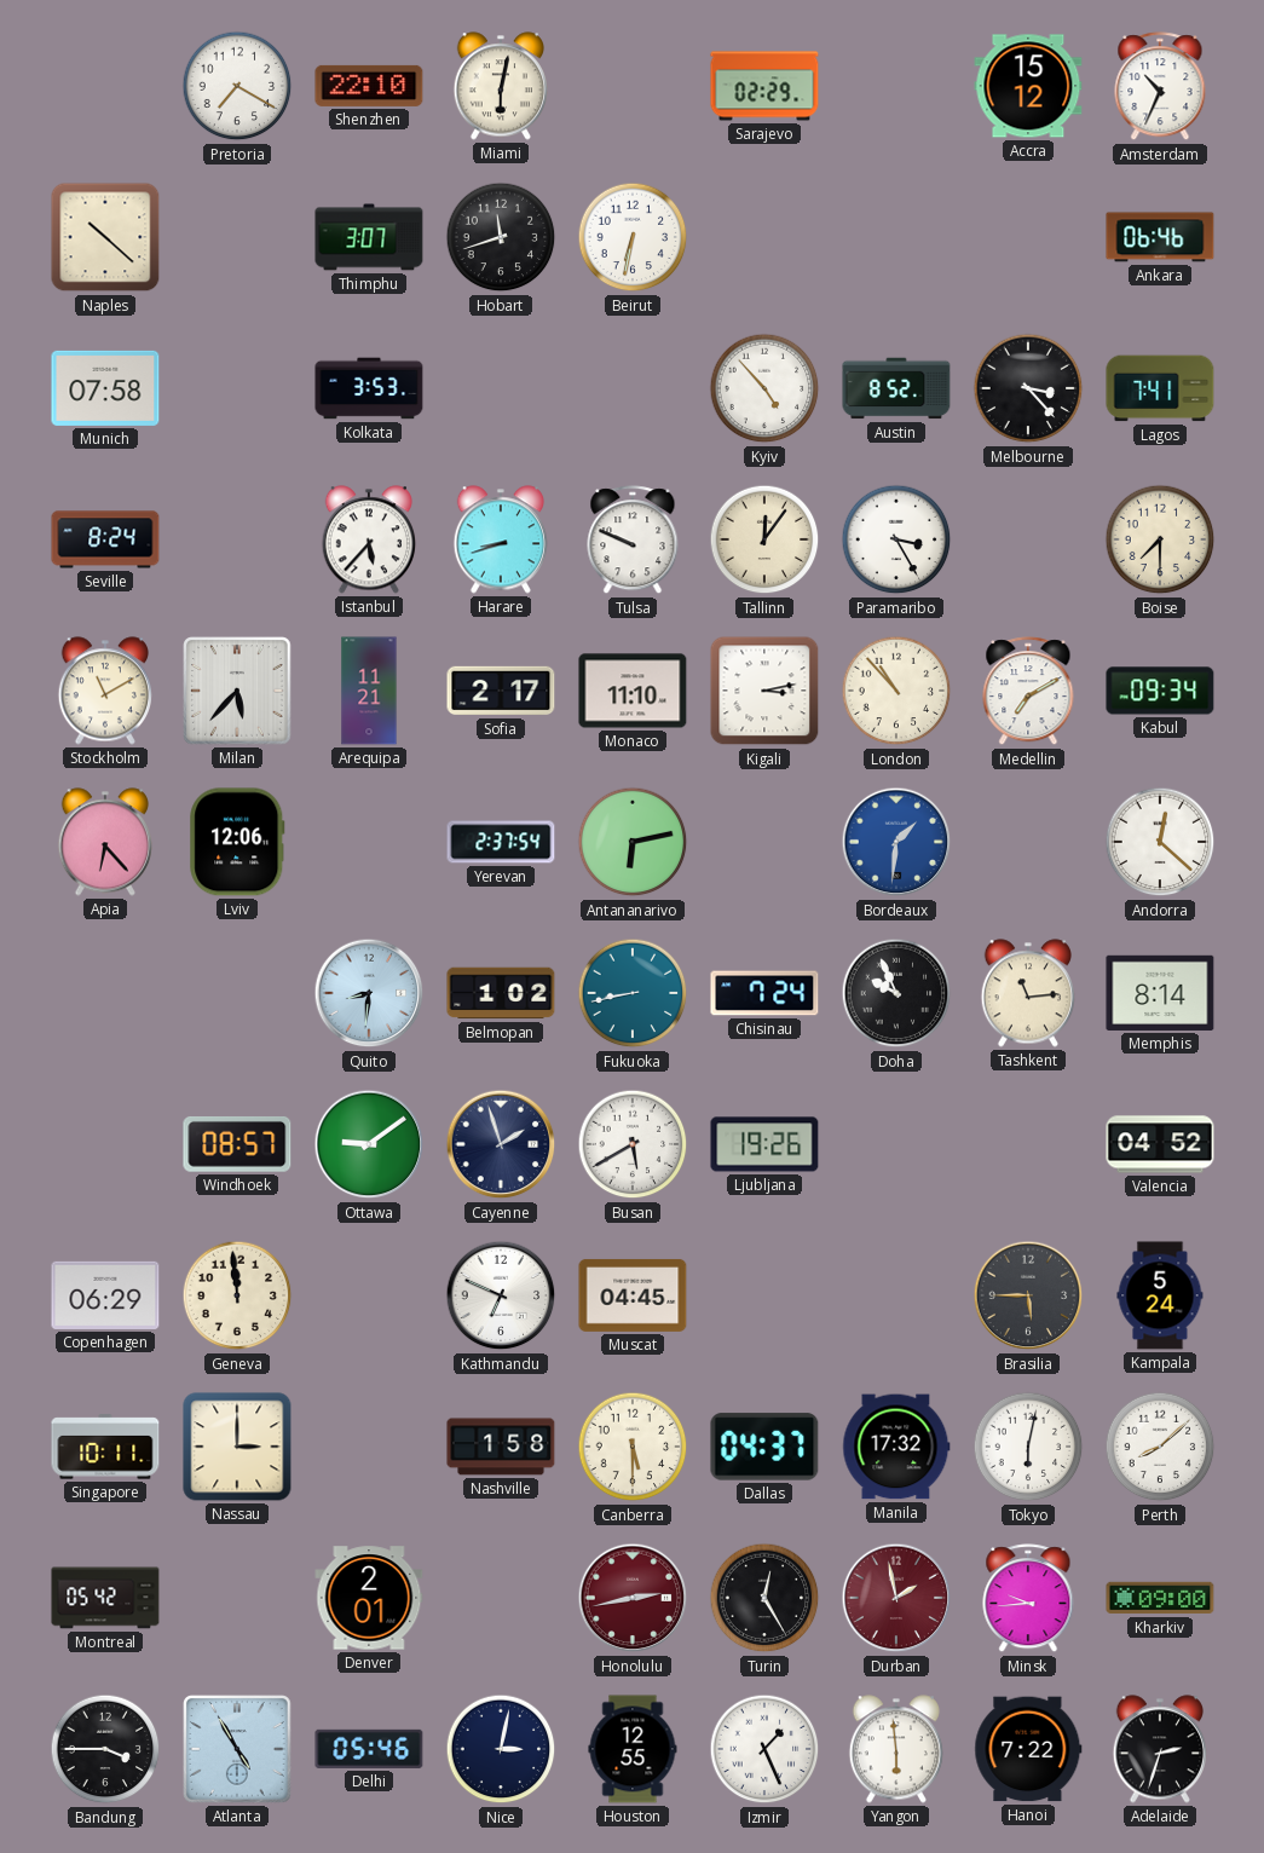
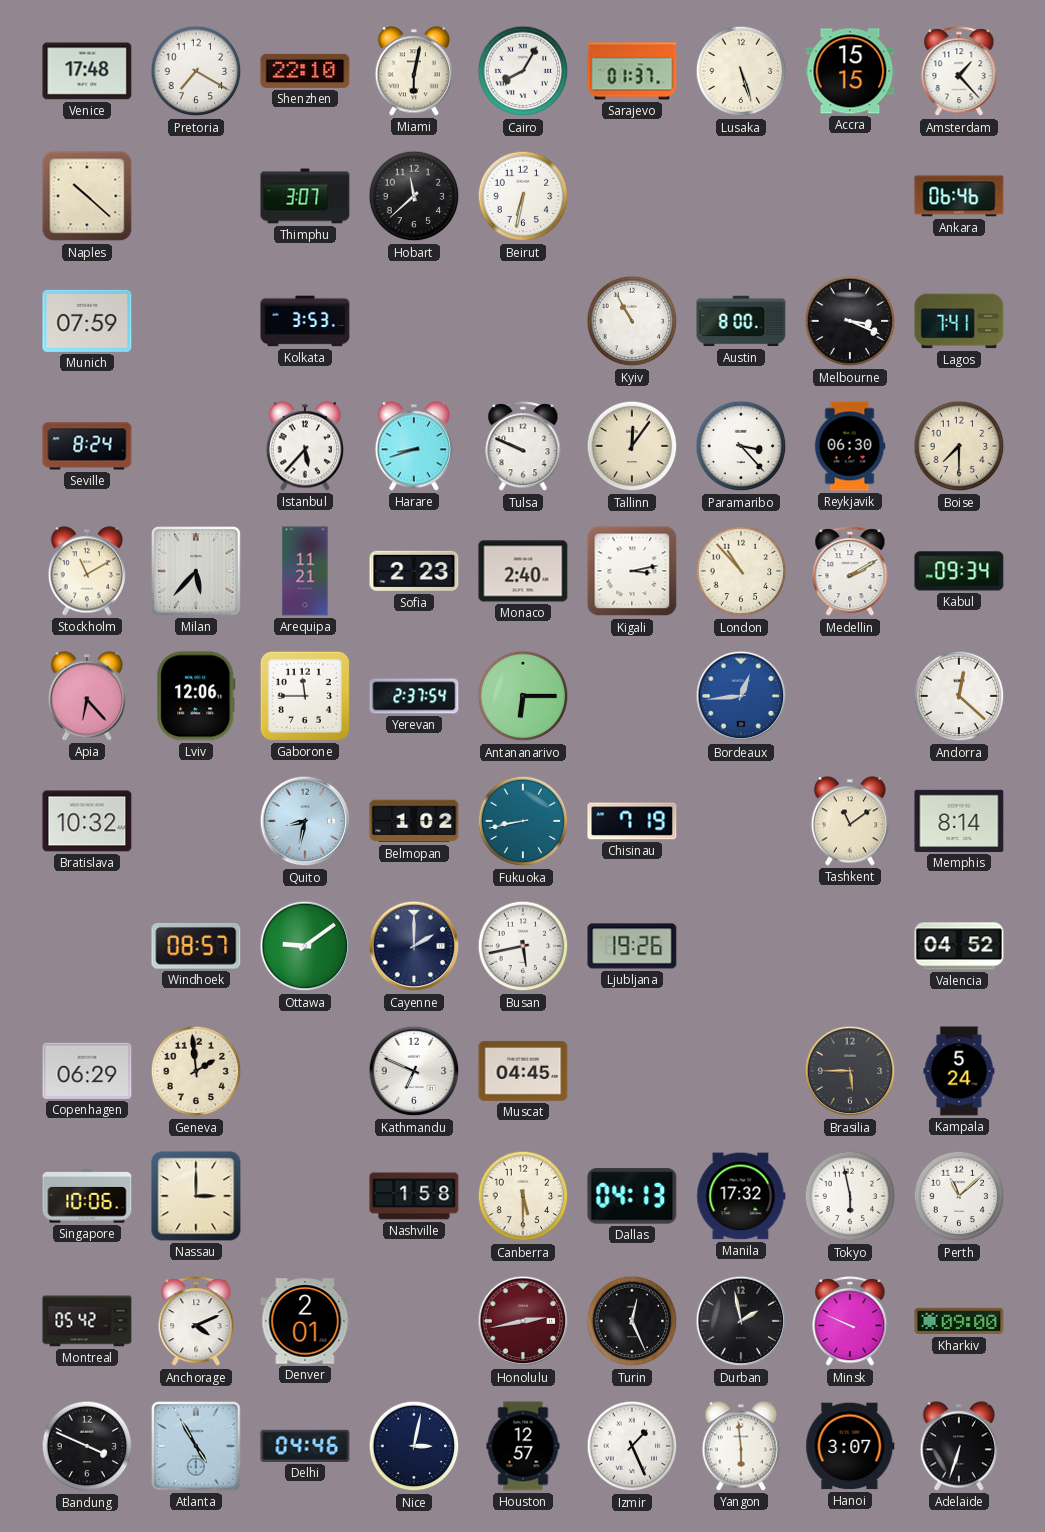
Venice: none -> 17:48 (87, 71)
Cairo: none -> 8:05 (523, 71)
Sarajevo: 02:29 -> 01:37 (632, 71)
Lusaka: none -> 5:27 (741, 71)
Accra: 15:12 -> 15:15 (850, 71)
Amsterdam: 10:34 -> 1:23 (959, 72)
Hobart: 11:42 -> 11:38 (414, 196)
Munich: 07:58 -> 07:59 (87, 321)
Kyiv: 4:53 -> 10:55 (632, 321)
Austin: 8:52 -> 8:00 (741, 321)
Melbourne: 3:23 -> 3:19 (850, 321)
Paramaribo: 3:25 -> 3:23 (741, 446)
Reykjavik: none -> 06:30 (850, 446)
Sofia: 2:17 -> 2:23 (414, 571)
Monaco: 11:10 -> 2:40 (523, 571)
Medellin: 7:10 -> 2:10 (850, 572)
Gaborone: none -> 11:45 (305, 696)
Antananarivo: 6:13 -> 6:15 (523, 696)
Bordeaux: 1:31 -> 12:44 (741, 696)
Bratislava: none -> 10:32 (87, 821)
Quito: 8:31 -> 8:32 (305, 821)
Chisinau: 7:24 -> 7:19 (632, 821)
Doha: 9:56 -> none (896, 993)
Tashkent: 11:14 -> 11:09 (849, 821)
Cayenne: 1:57 -> 2:00 (414, 946)
Busan: 5:40 -> 5:43 (523, 946)
Geneva: 11:59 -> 1:59 (196, 1071)
Singapore: 10:11 -> 10:06 (87, 1196)
Dallas: 04:37 -> 04:13 (632, 1196)
Tokyo: 6:02 -> 5:58 (850, 1196)
Perth: 8:08 -> 11:08 (959, 1196)
Anchorage: none -> 4:11 (196, 1322)
Turin: 12:25 -> 12:26 (632, 1321)
Durban dial: burgundy -> black (741, 1321)
Minsk: 9:44 -> 9:49 (850, 1322)
Bandung: 3:45 -> 3:49 (87, 1446)
Delhi: 05:46 -> 04:46 (305, 1446)
Houston: 12:55 -> 12:57 (523, 1446)
Hanoi: 7:22 -> 3:07 (850, 1446)
Adelaide: 2:33 -> 6:33 (958, 1446)
